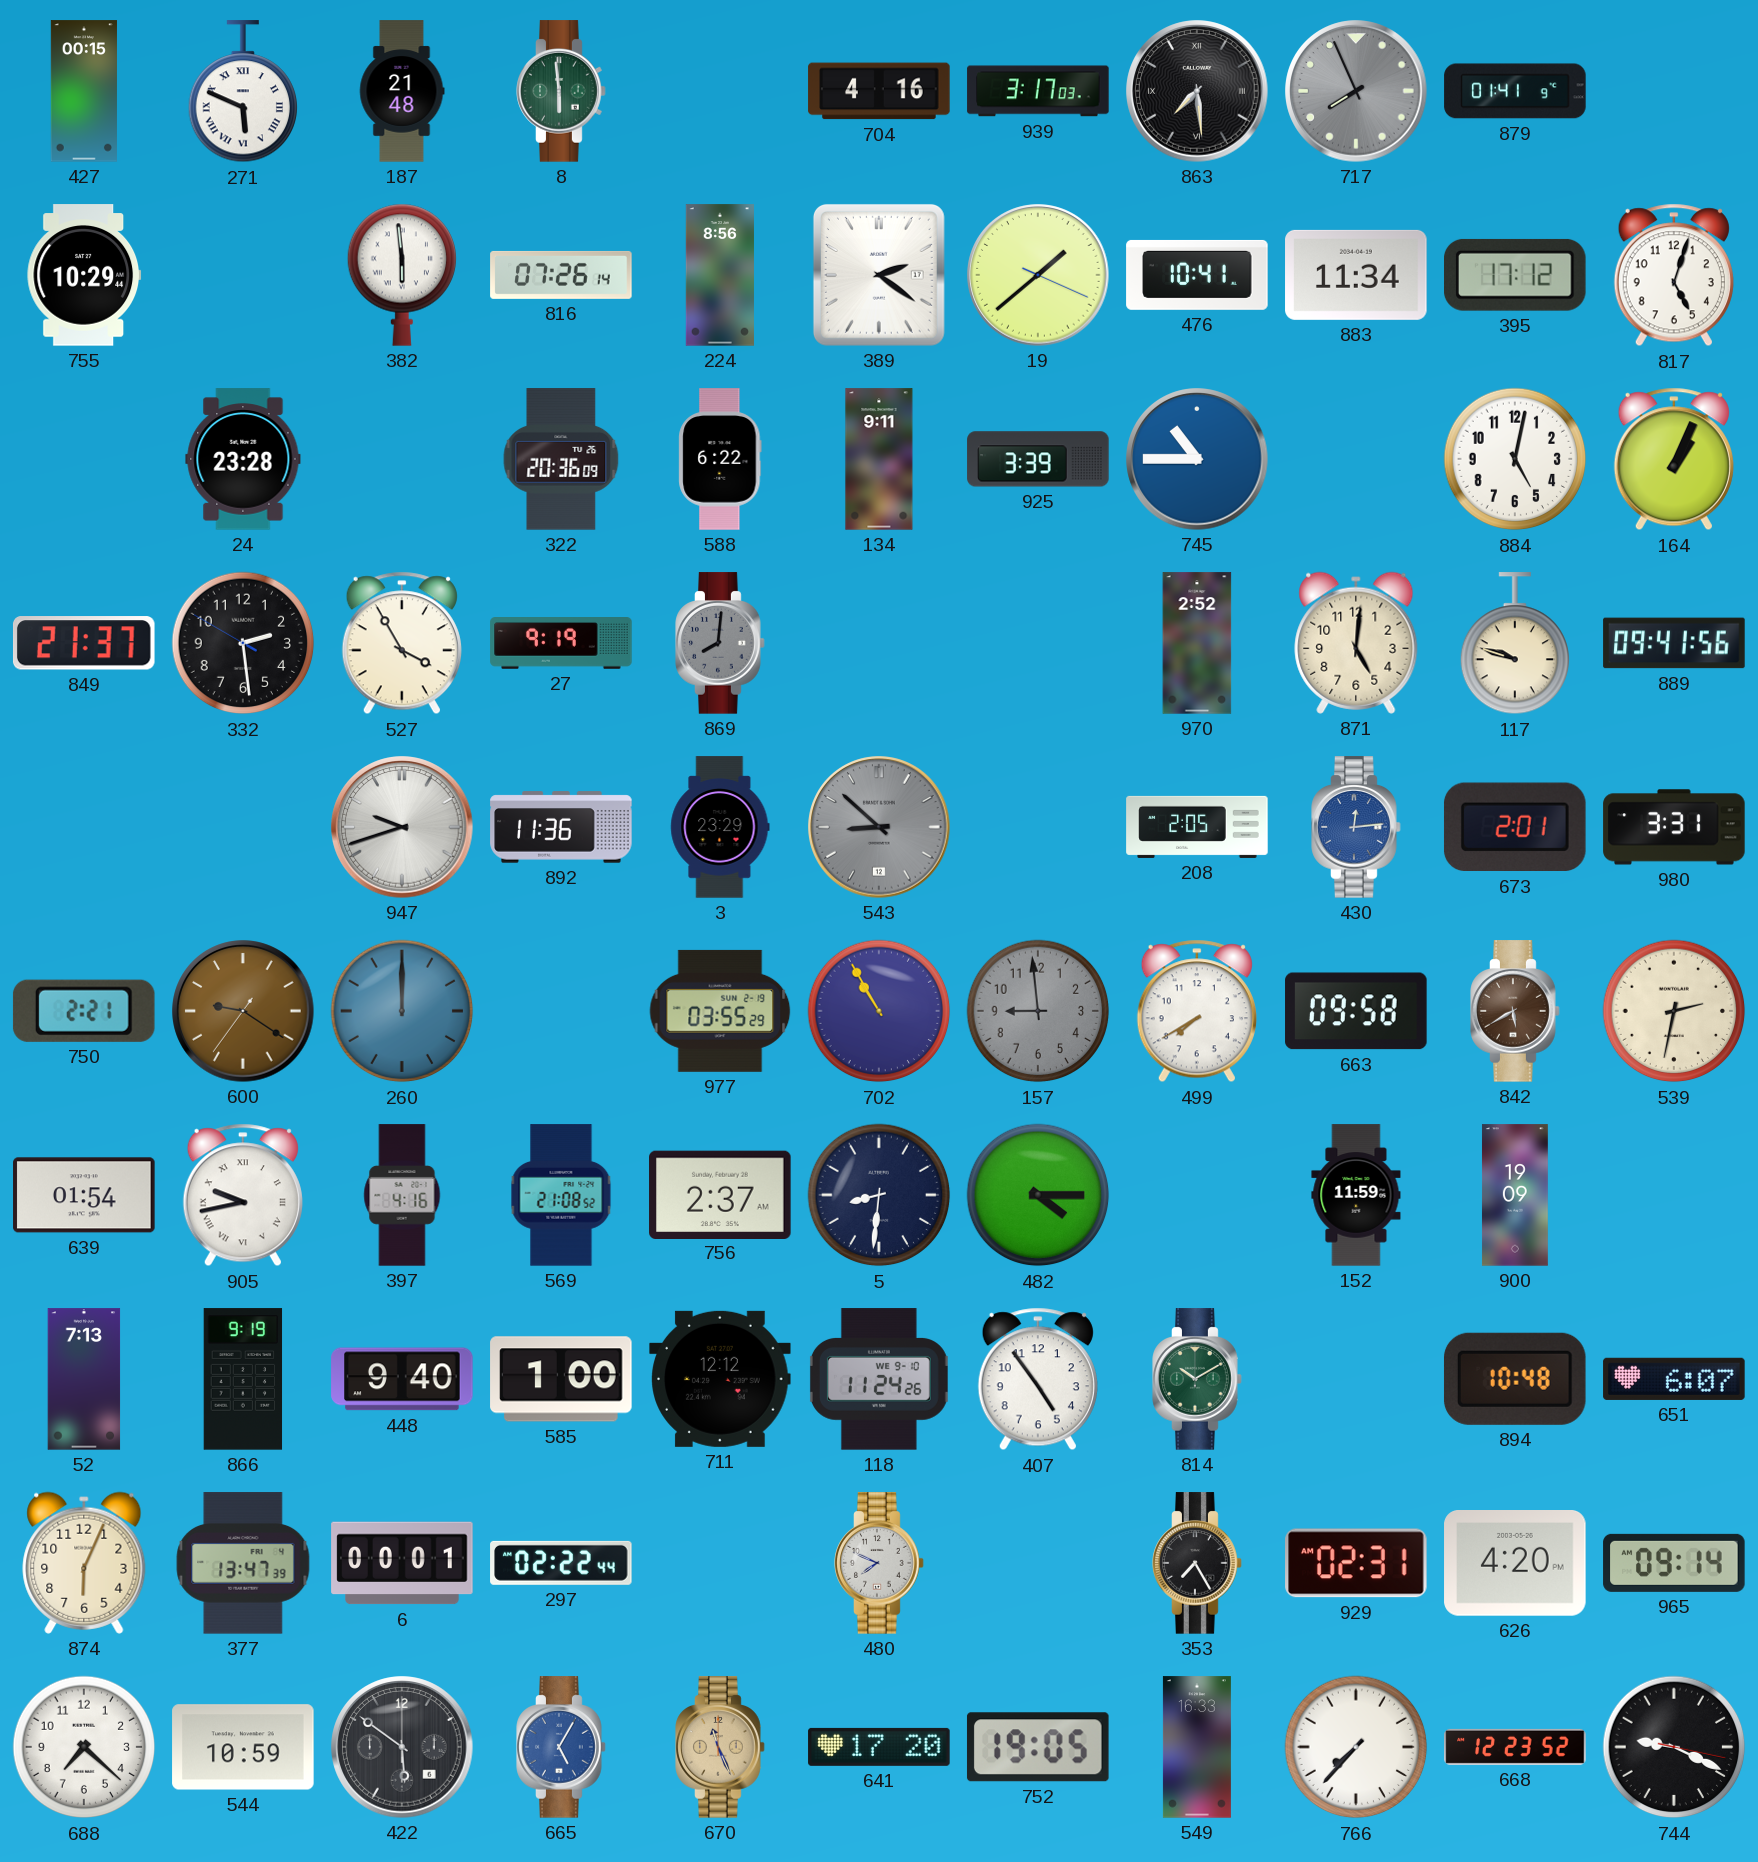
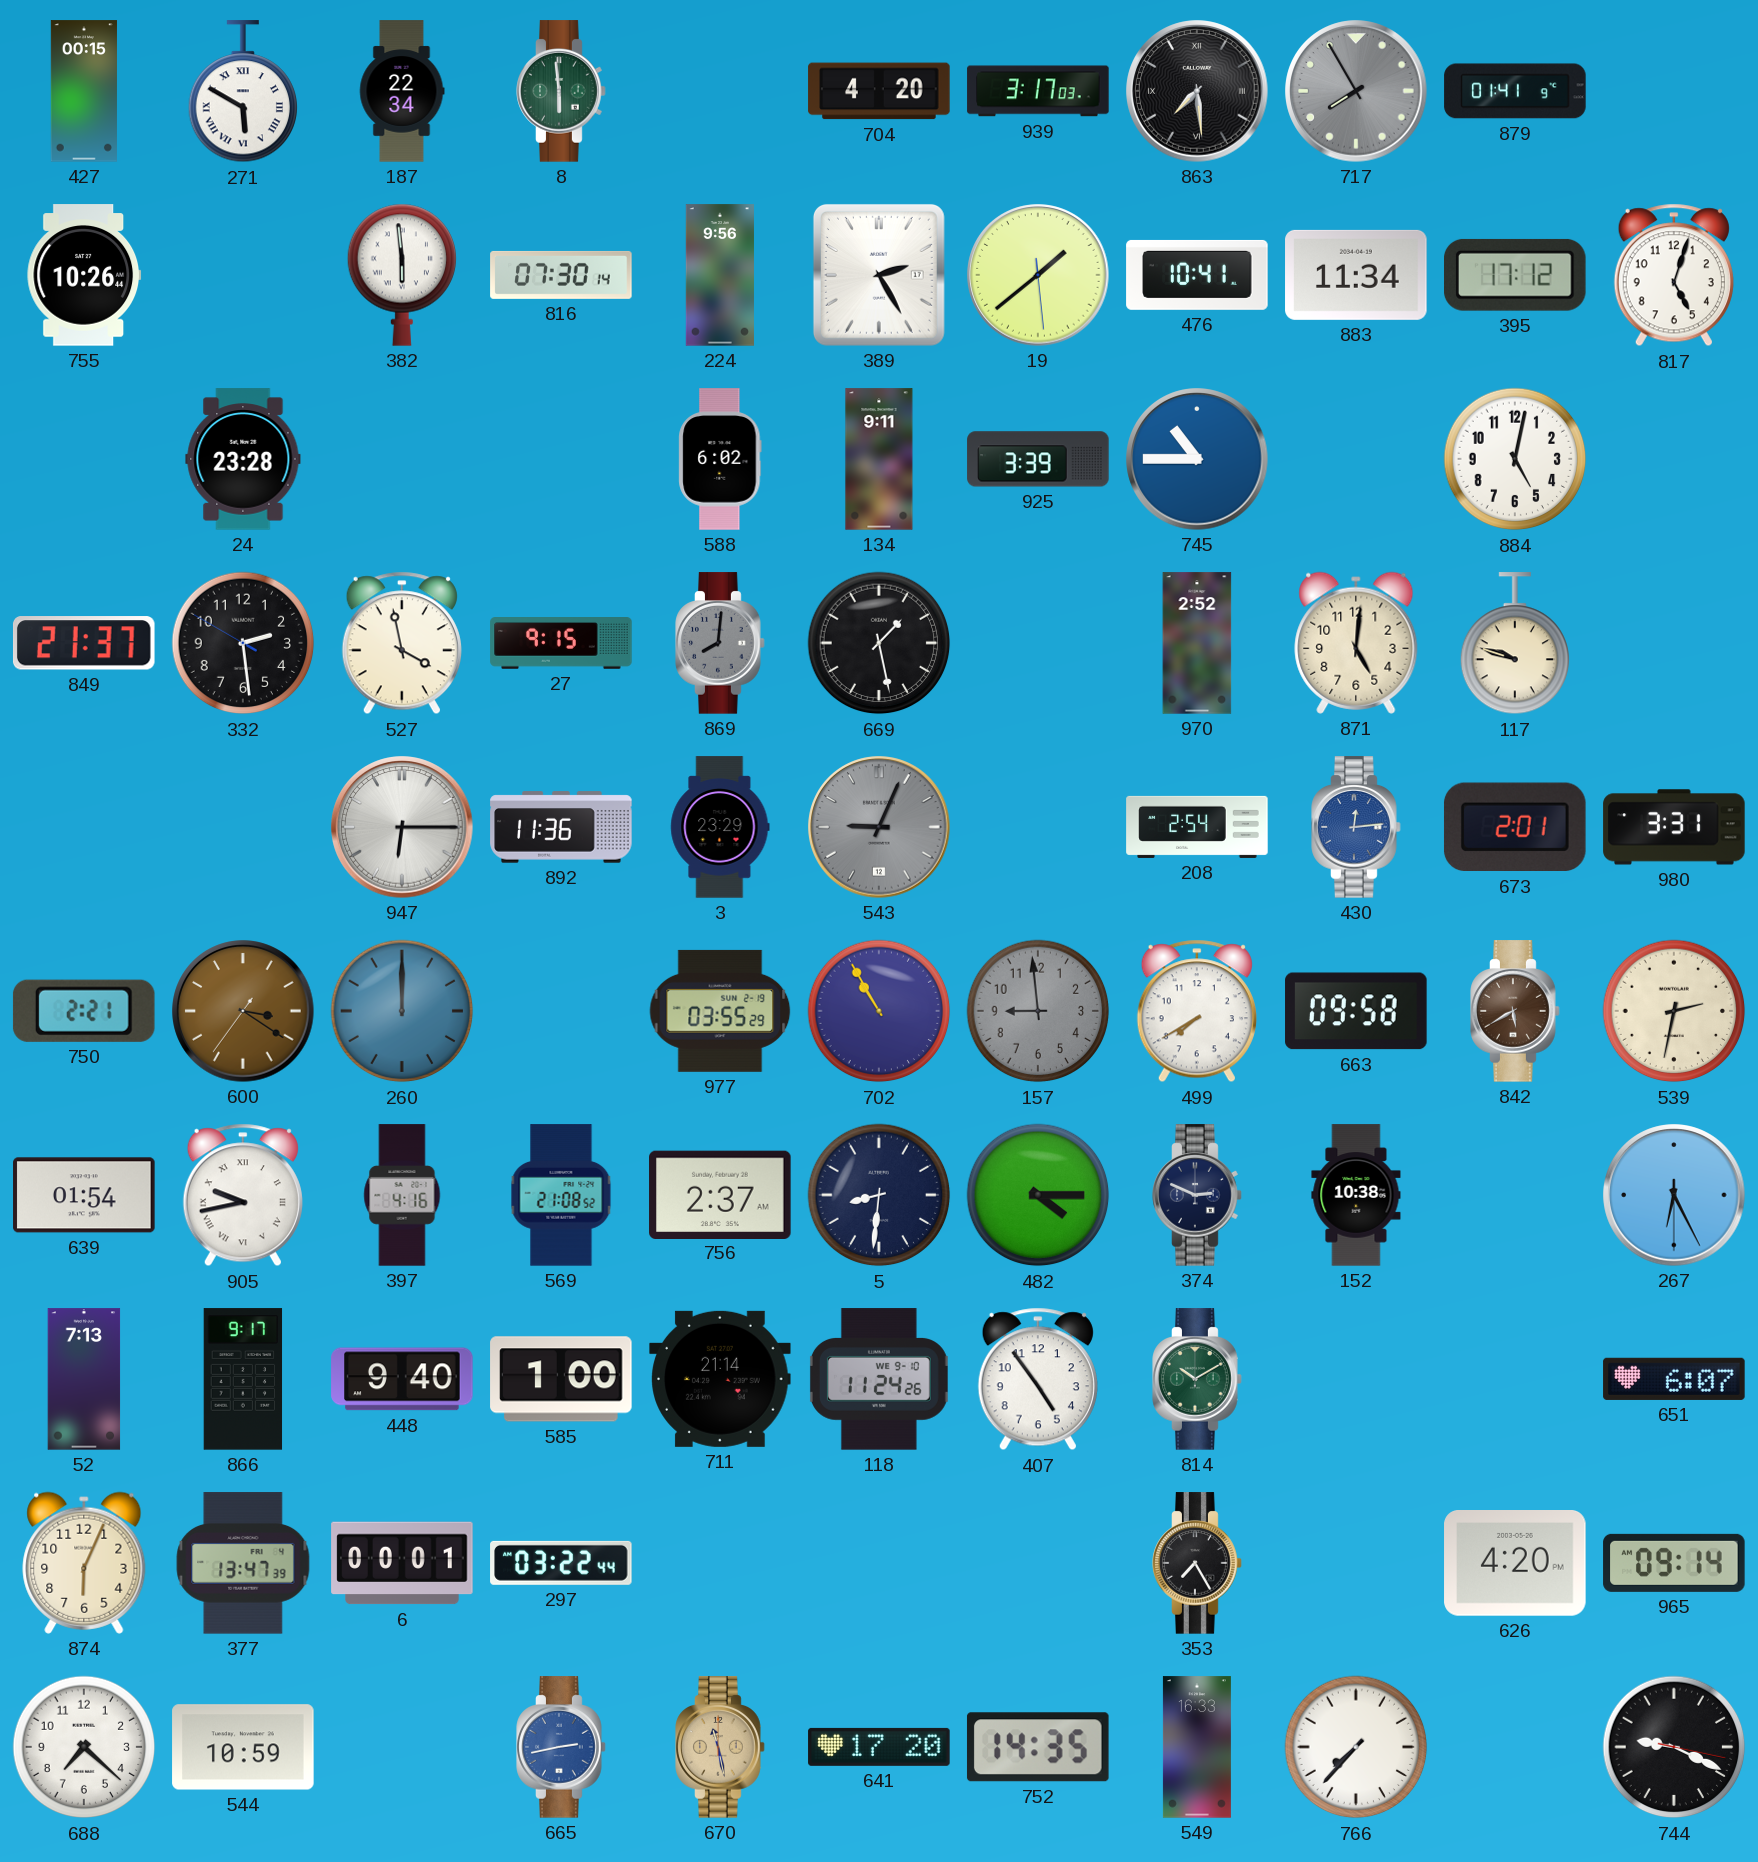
271: 5:49 -> 5:50 (242, 92)
187: 21:48 -> 22:34 (402, 91)
704: 4:16 -> 4:20 (879, 91)
717: 7:56 -> 7:55 (1356, 91)
755: 10:29 -> 10:26 (84, 275)
816: 07:26 -> 07:30 (561, 275)
224: 8:56 -> 9:56 (720, 275)
389: 2:21 -> 2:25 (879, 275)
19: 1:38:19 -> 1:38:29 (1038, 275)
322: 20:36 -> none (561, 459)
588: 6:22 -> 6:02 (720, 459)
164: 1:04 -> none (1674, 459)
527: 3:55 -> 3:58 (402, 643)
27: 9:19 -> 9:15 (561, 643)
669: none -> 1:28 (879, 643)
889: 09:41 -> none (1674, 643)
947: 9:42 -> 6:15 (402, 827)
543: 8:52 -> 9:04 (879, 827)
208: 2:05 -> 2:54 (1197, 827)
600: 9:20 -> 3:20 (243, 1011)
374: none -> 2:49 (1197, 1195)
152: 11:59 -> 10:38 (1356, 1195)
900: 19:09 -> none (1515, 1195)
267: none -> 6:25 (1674, 1195)
866: 9:19 -> 9:17 (243, 1379)
711: 12:12 -> 21:14 (720, 1379)
894: 10:48 -> none (1515, 1379)
297: 02:22 -> 03:22 (561, 1563)
480: 7:49 -> none (879, 1563)
929: 02:31 -> none (1356, 1563)
422: 5:51 -> none (402, 1747)
665: 5:05 -> 2:43 (561, 1747)
670: 11:26 -> 11:28 (720, 1747)
752: 19:05 -> 14:35 (1038, 1747)
668: 12:23 -> none (1515, 1747)
